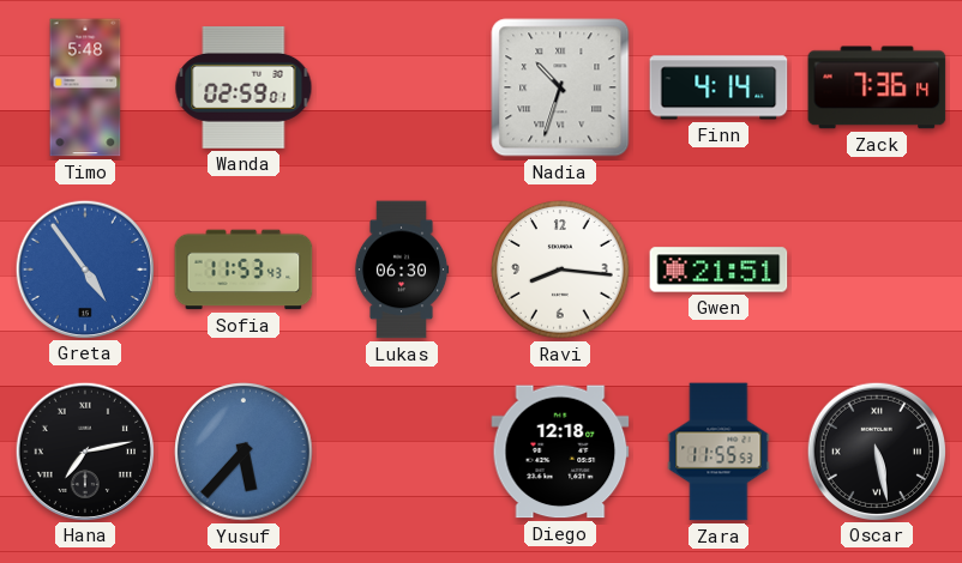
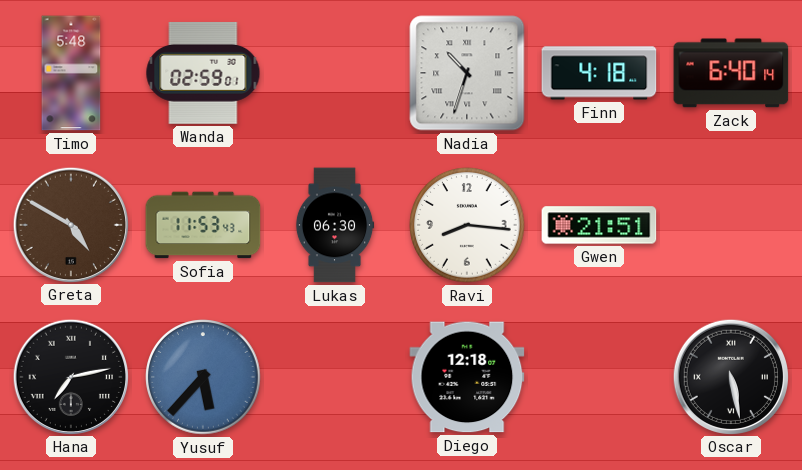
Finn: 4:14 -> 4:18 (599, 73)
Zack: 7:36 -> 6:40 (731, 73)
Greta: 4:54 -> 4:50 (70, 224)
Greta dial: blue -> brown (70, 224)
Zara: 11:55 -> none (719, 452)
